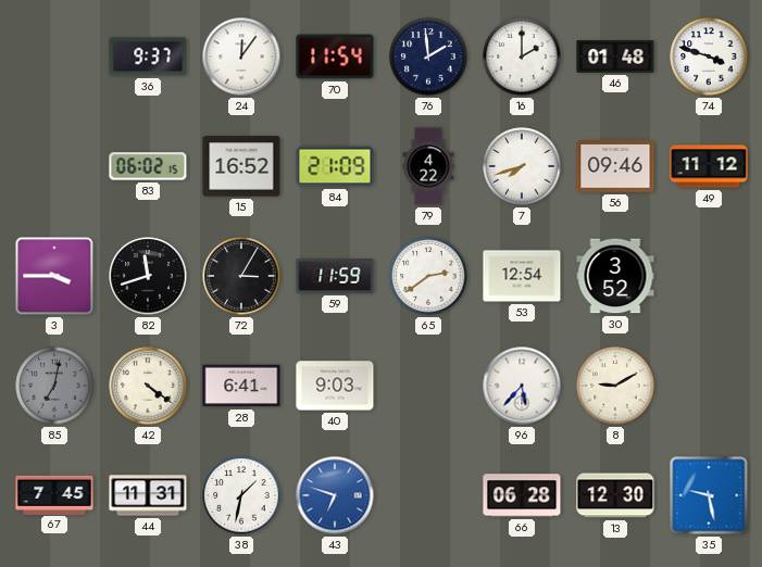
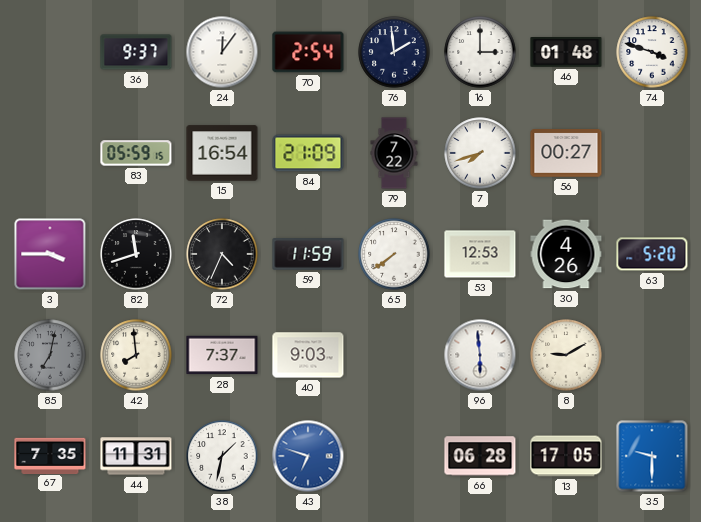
70: 11:54 -> 2:54 (308, 52)
16: 2:00 -> 3:00 (480, 52)
83: 06:02 -> 05:59 (136, 153)
15: 16:52 -> 16:54 (222, 153)
79: 4:22 -> 7:22 (394, 153)
56: 09:46 -> 00:27 (566, 153)
49: 11:12 -> none (709, 166)
72: 3:05 -> 4:34 (222, 254)
65: 2:39 -> 7:39 (394, 254)
53: 12:54 -> 12:53 (480, 254)
30: 3:52 -> 4:26 (566, 254)
63: none -> 5:20 (652, 254)
42: 4:21 -> 7:59 (136, 355)
28: 6:41 -> 7:37 (222, 355)
96: 5:37 -> 5:59 (480, 355)
67: 7:45 -> 7:35 (50, 455)
13: 12:30 -> 17:05 (566, 456)
35: 9:28 -> 9:30 (652, 456)
